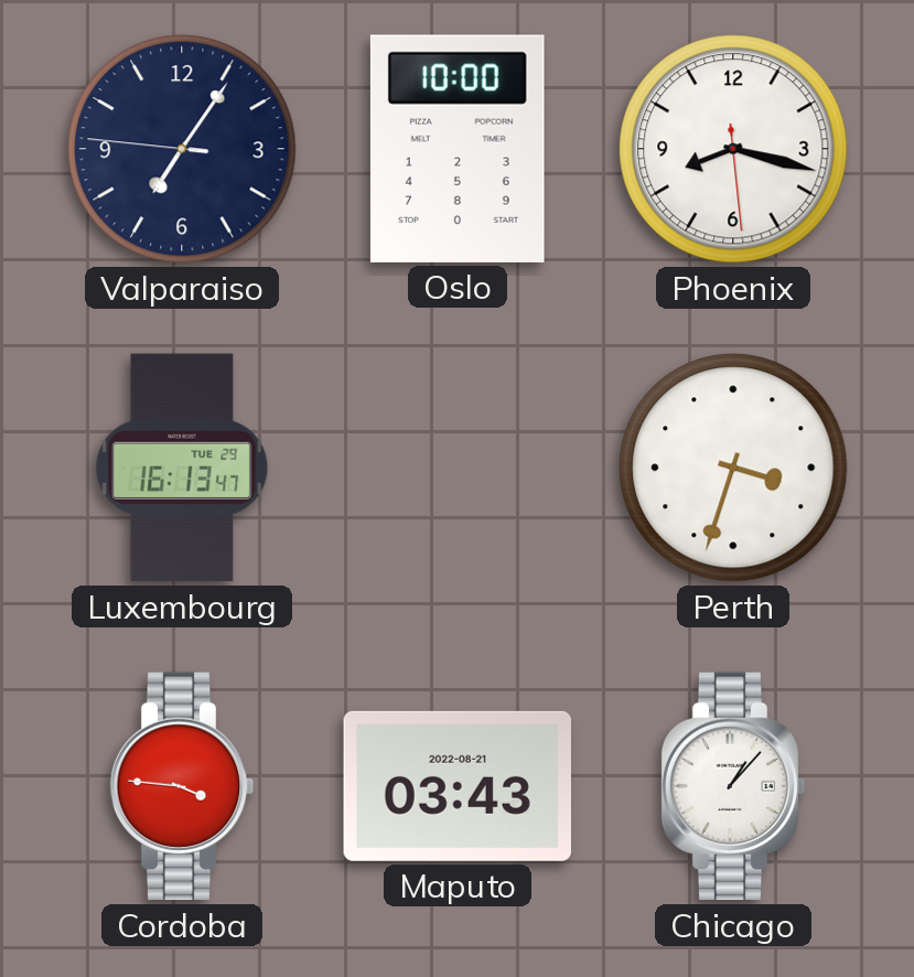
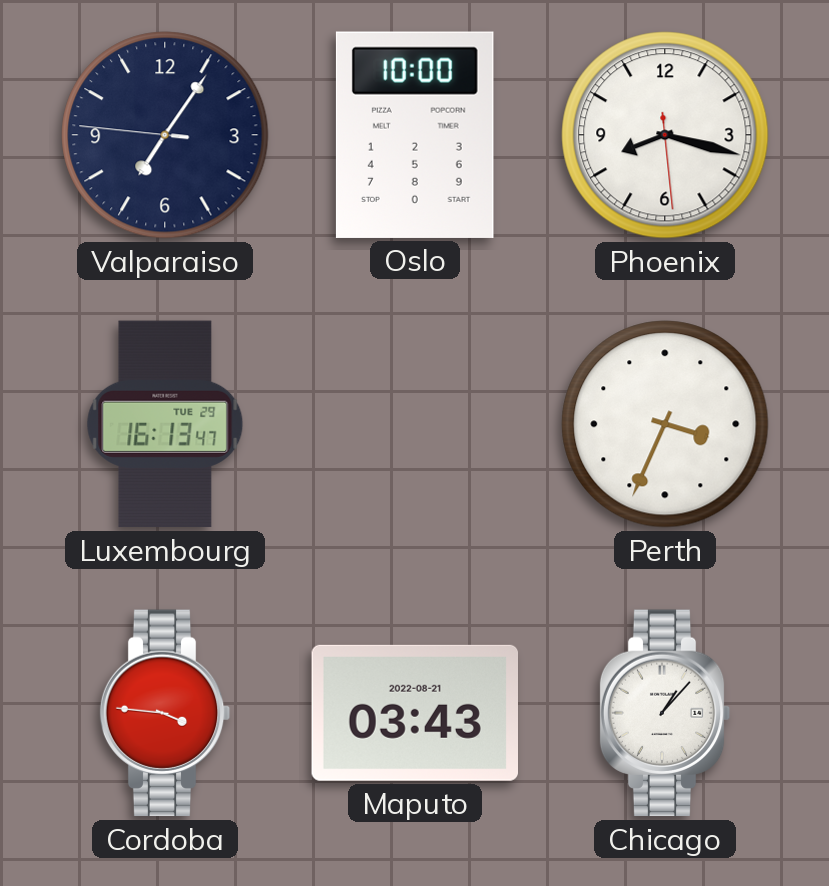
Perth: 3:33 -> 3:34 (665, 424)
